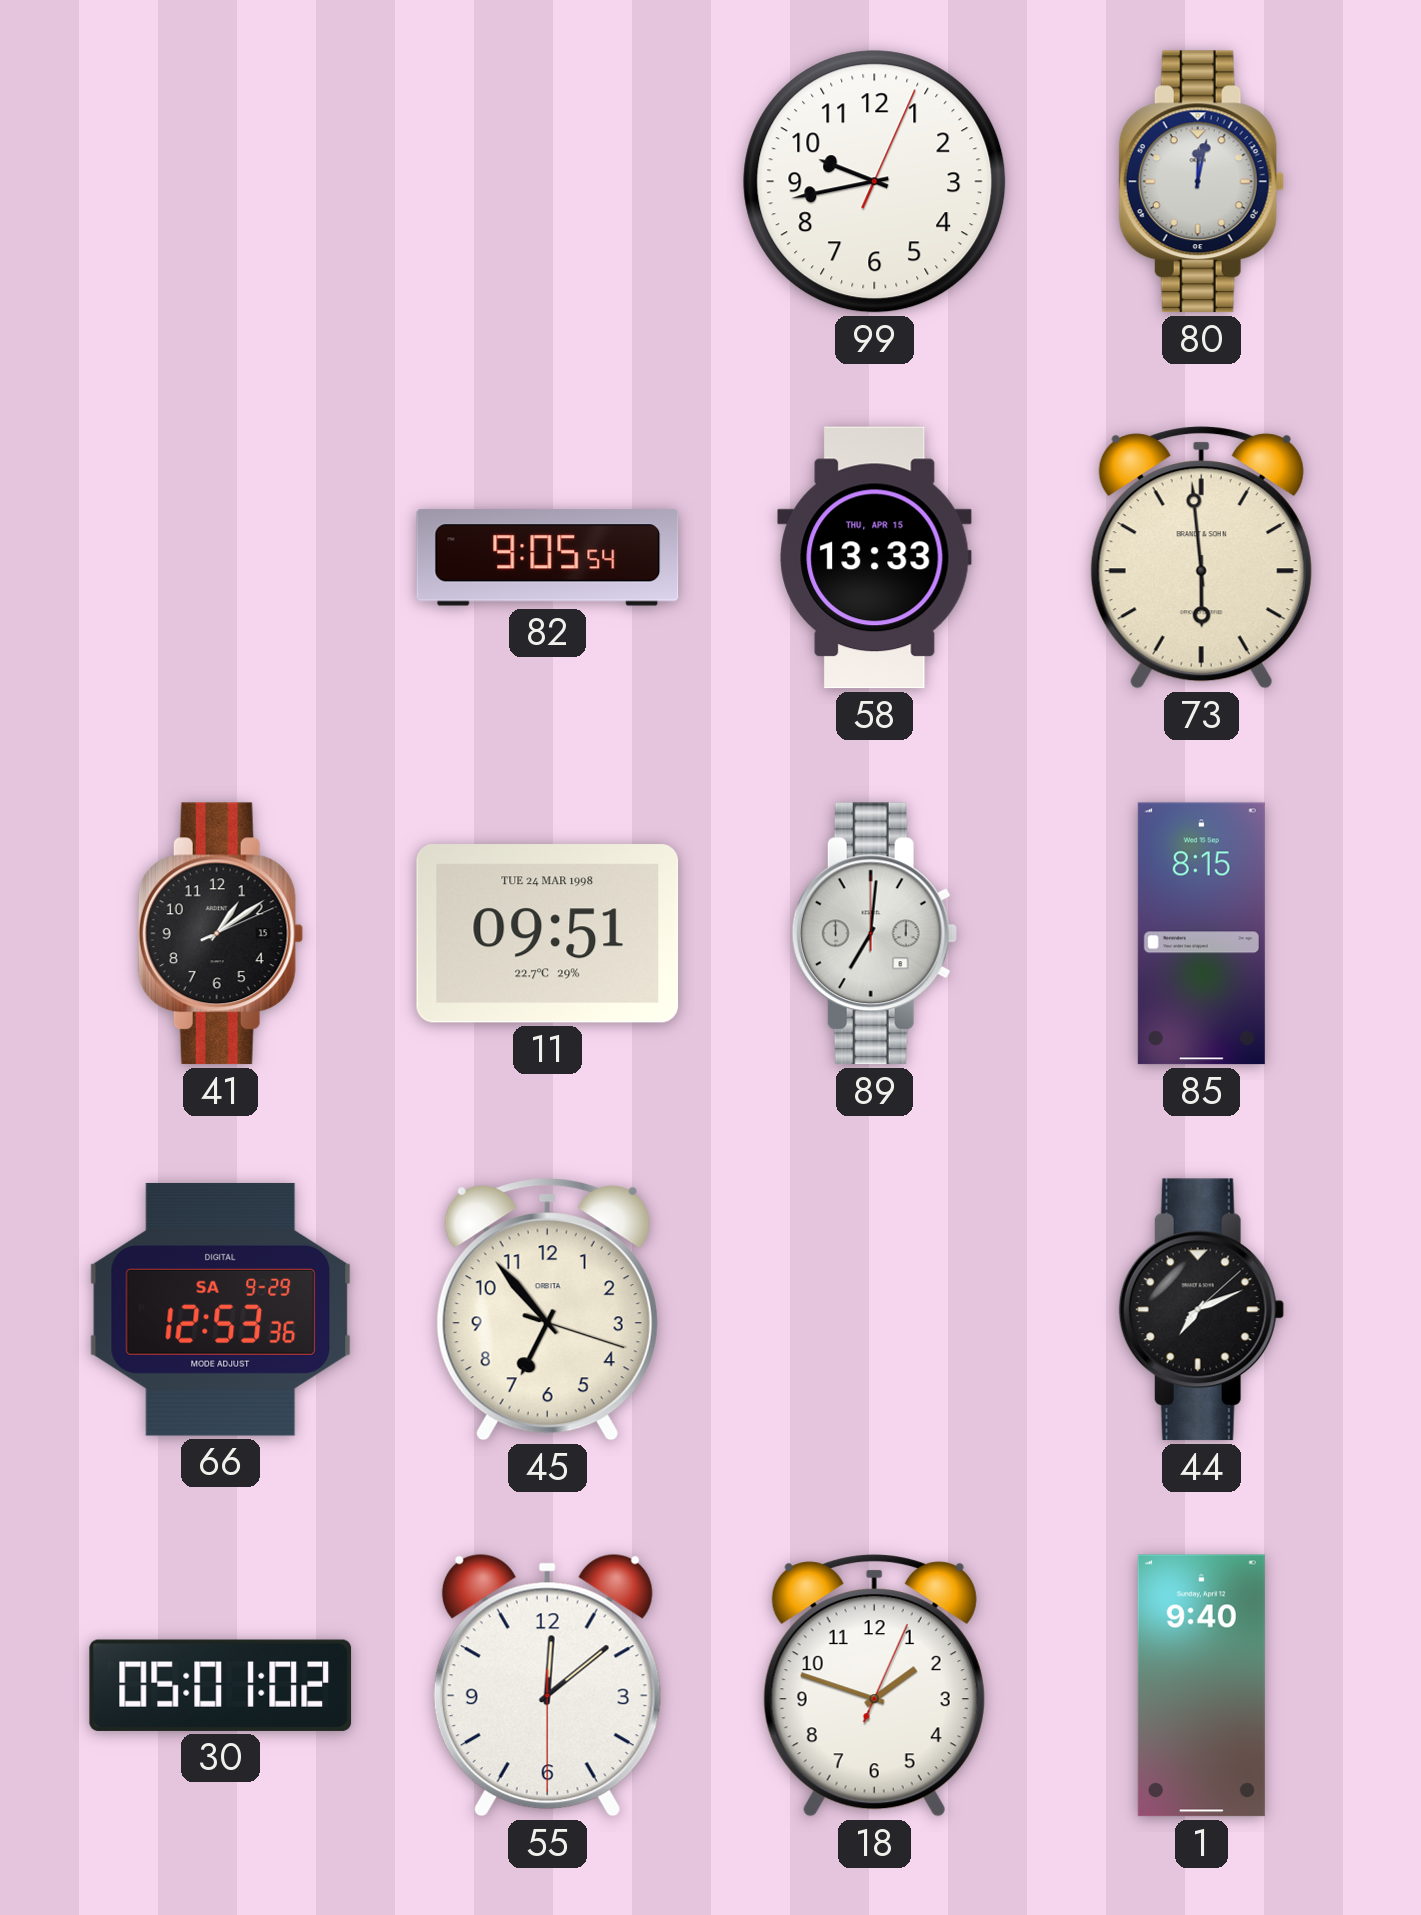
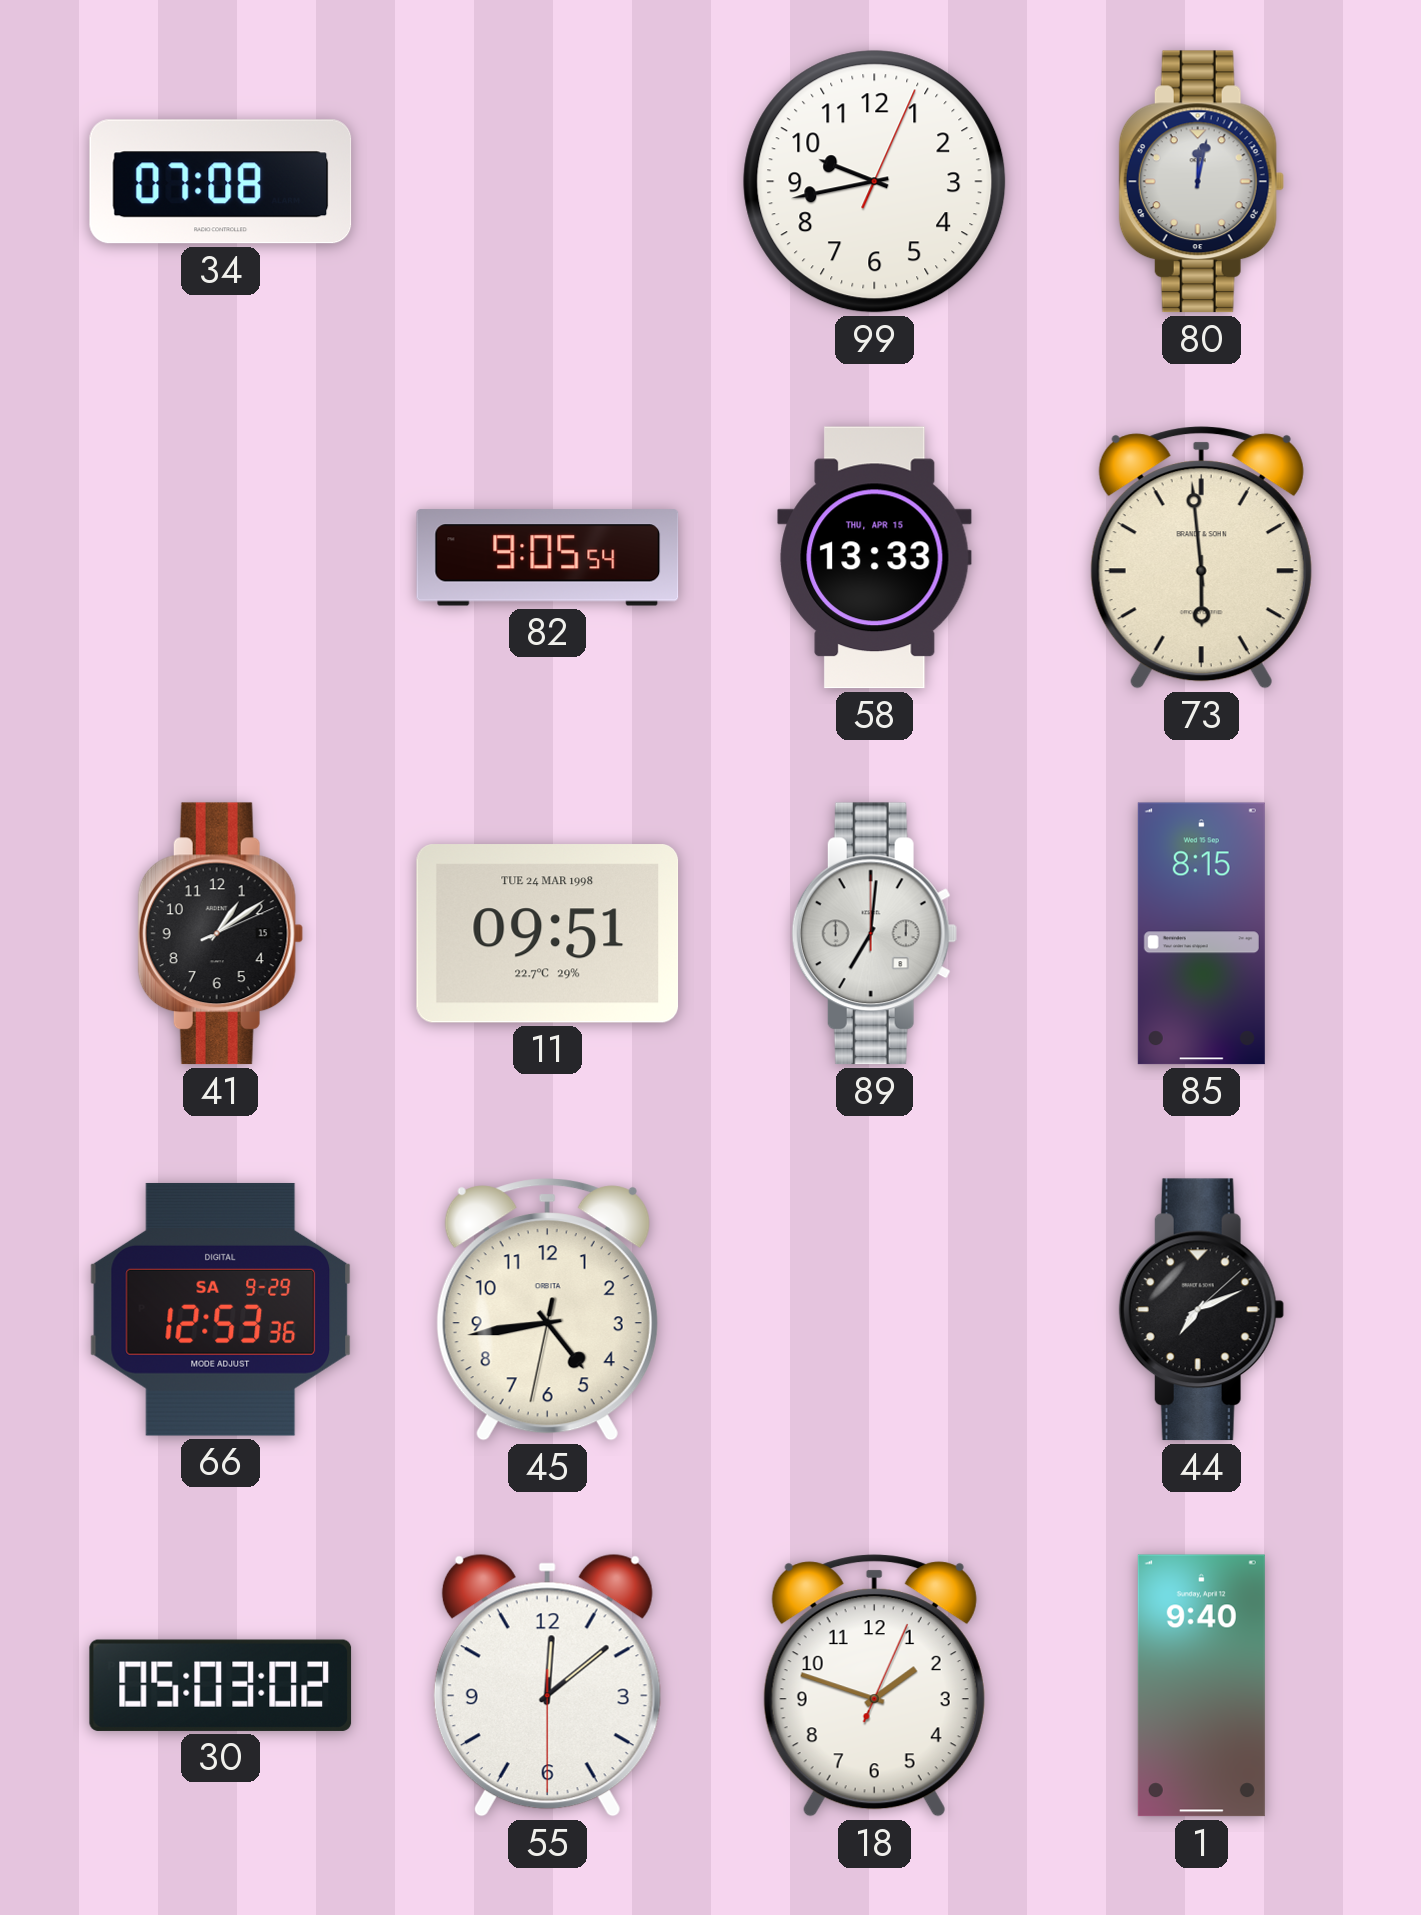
34: none -> 07:08 (221, 182)
45: 6:53 -> 4:43 (547, 1310)
30: 05:01 -> 05:03 (221, 1685)
